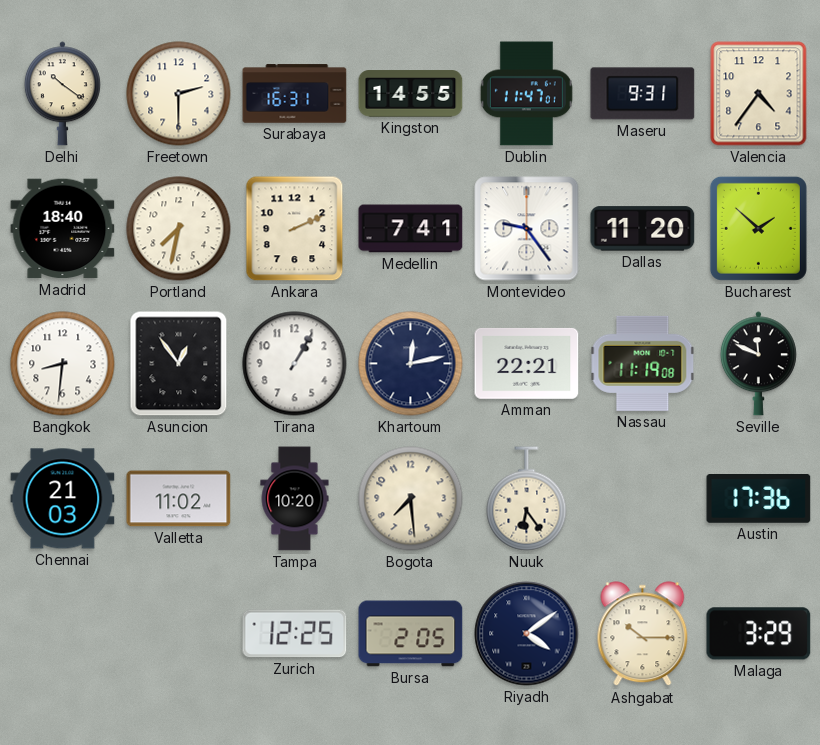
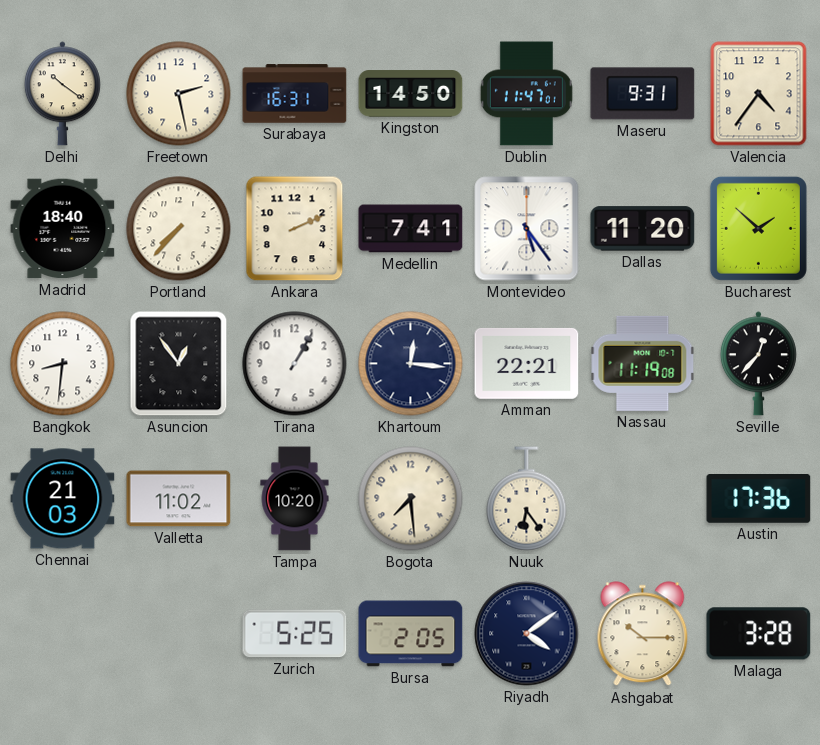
Freetown: 2:30 -> 2:28 (179, 94)
Kingston: 14:55 -> 14:50 (411, 94)
Portland: 7:32 -> 7:37 (179, 229)
Montevideo: 9:24 -> 5:24 (527, 229)
Khartoum: 12:13 -> 12:16 (411, 364)
Seville: 11:49 -> 12:37 (758, 364)
Zurich: 12:25 -> 5:25 (295, 634)
Malaga: 3:29 -> 3:28 (759, 634)
